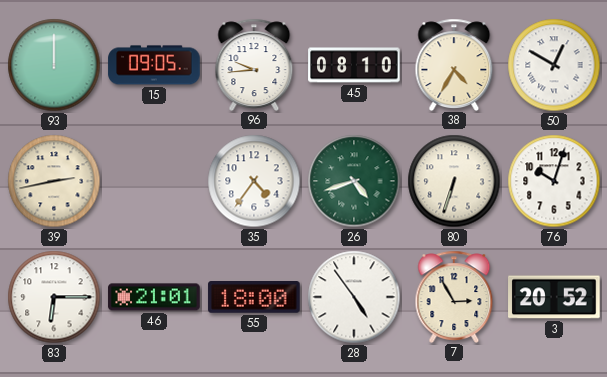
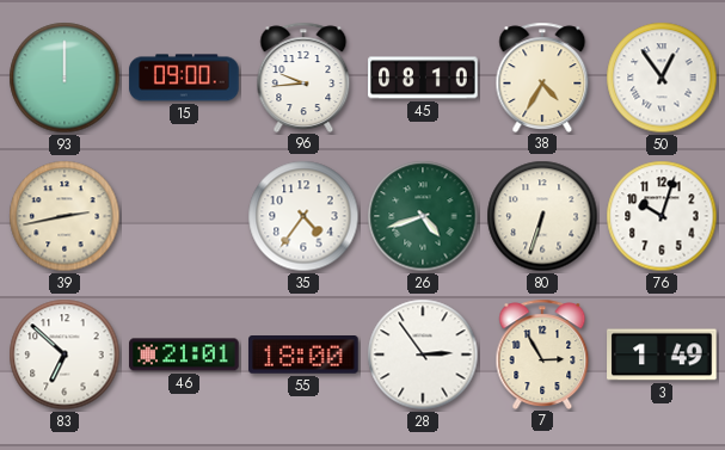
15: 09:05 -> 09:00 (184, 78)
50: 12:50 -> 12:54 (662, 78)
83: 6:15 -> 6:52 (64, 355)
28: 4:54 -> 2:54 (423, 355)
3: 20:52 -> 1:49 (662, 355)
